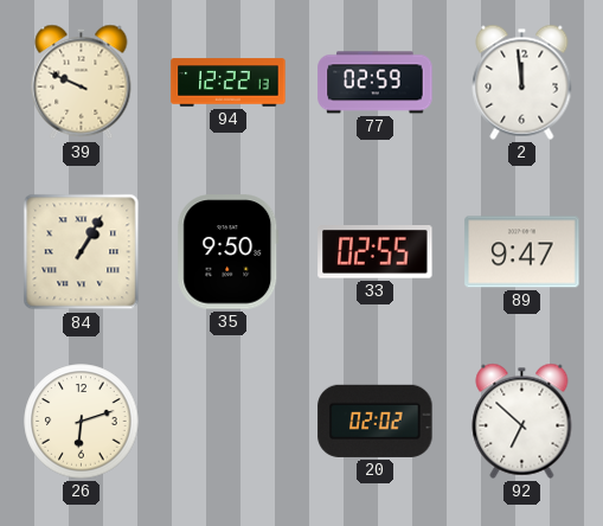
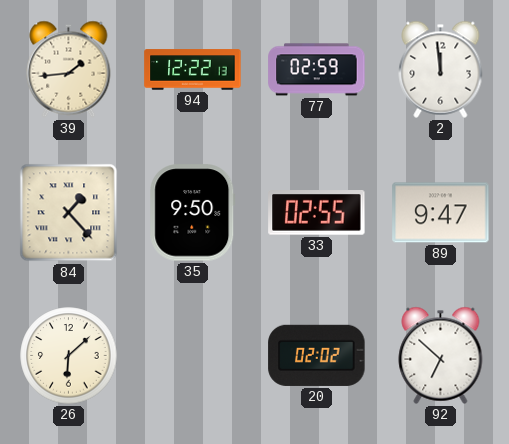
39: 9:49 -> 1:44 (69, 69)
84: 1:05 -> 1:23 (69, 213)
26: 6:12 -> 6:08 (69, 356)
